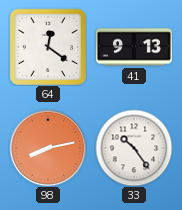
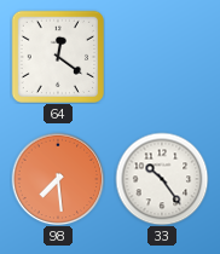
41: 9:13 -> none (134, 47)
98: 8:13 -> 7:29 (58, 179)
